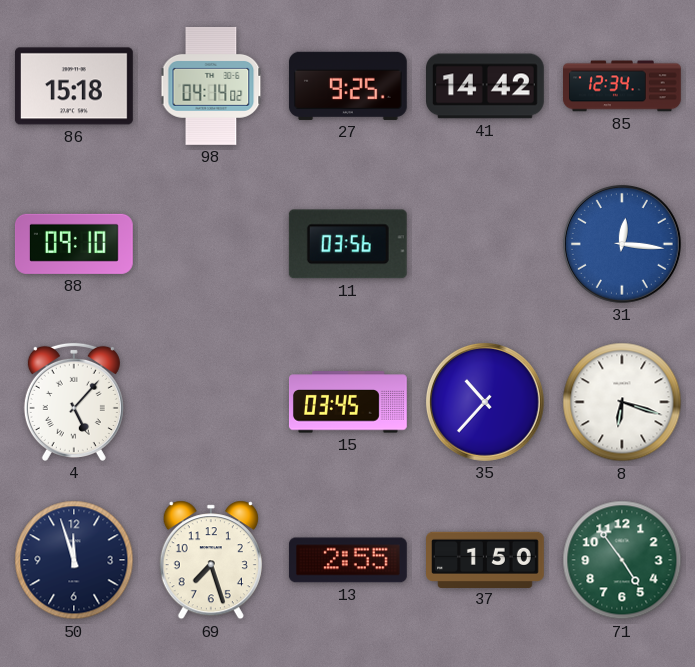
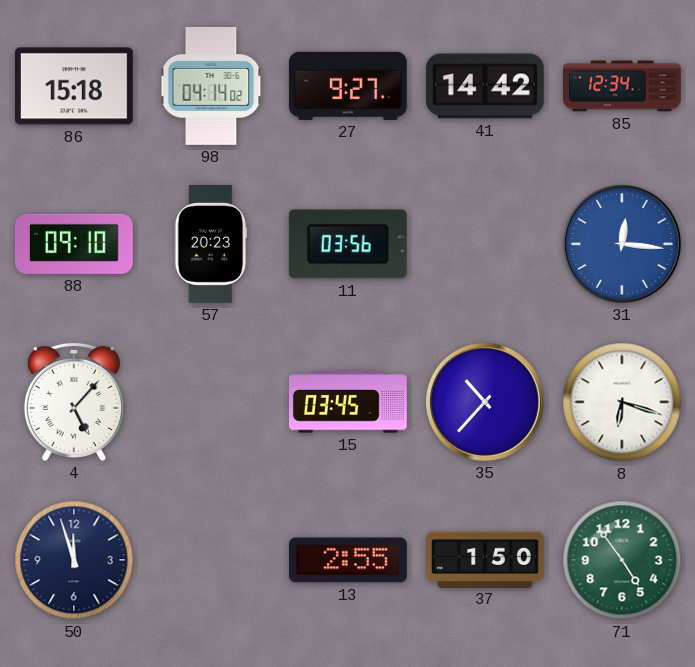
27: 9:25 -> 9:27 (348, 86)
57: none -> 20:23 (211, 245)
69: 7:27 -> none (211, 560)
